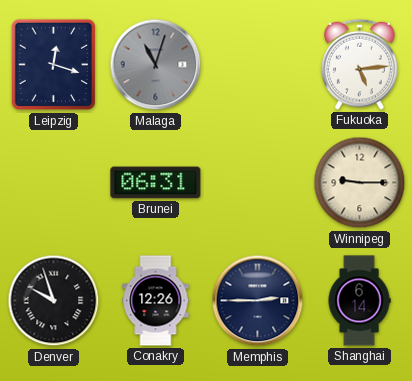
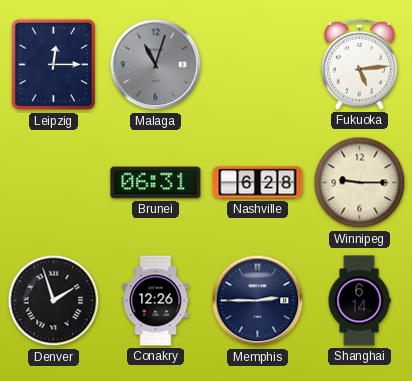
Leipzig: 12:18 -> 12:15 (53, 65)
Nashville: none -> 6:28 (258, 183)
Denver: 9:57 -> 1:57 (54, 301)
